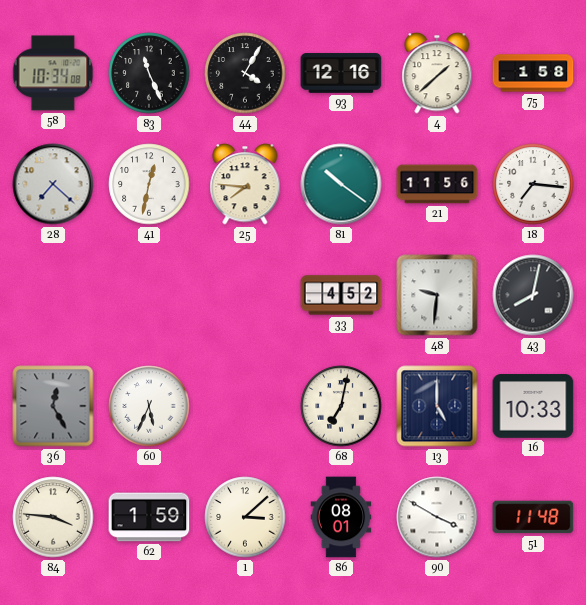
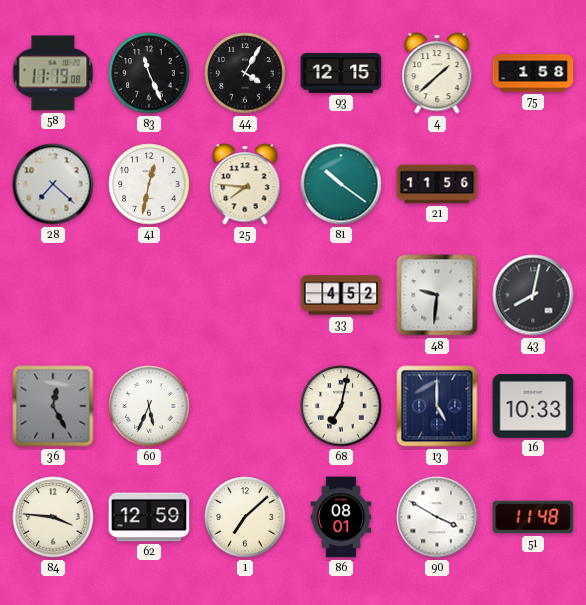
58: 10:34 -> 11:19 (53, 73)
93: 12:16 -> 12:15 (341, 73)
18: 7:16 -> none (533, 184)
62: 1:59 -> 12:59 (149, 517)
1: 3:08 -> 7:08 (245, 517)
